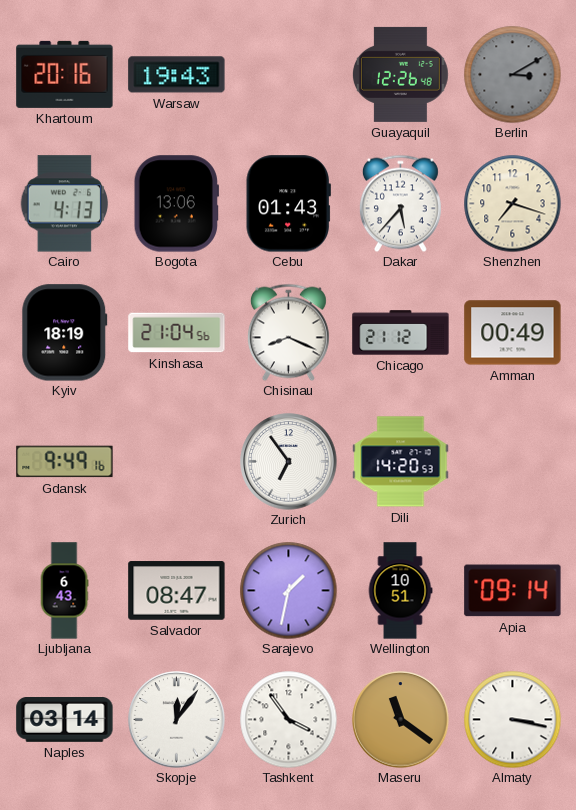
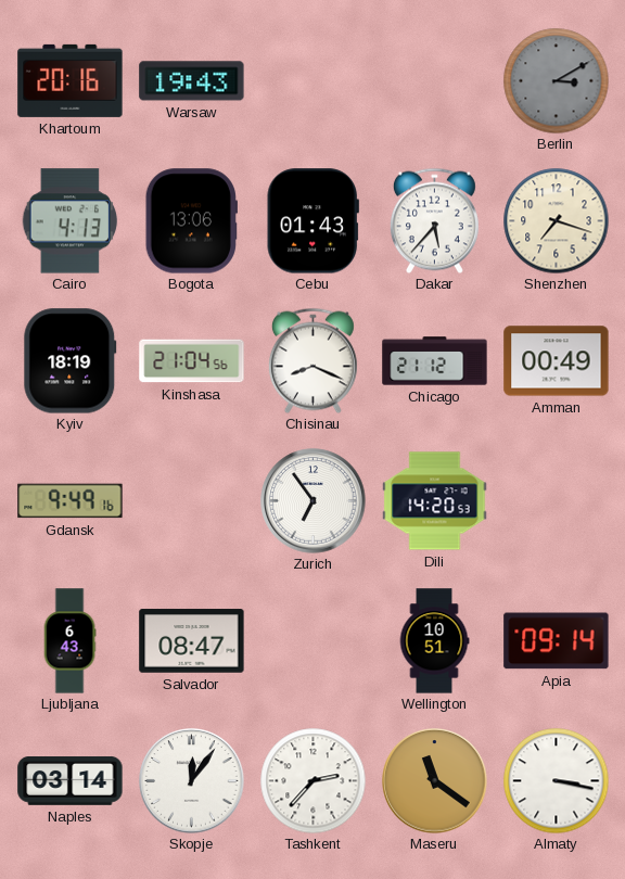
Guayaquil: 12:26 -> none (401, 74)
Sarajevo: 1:32 -> none (288, 590)
Tashkent: 3:54 -> 2:37 (312, 780)
